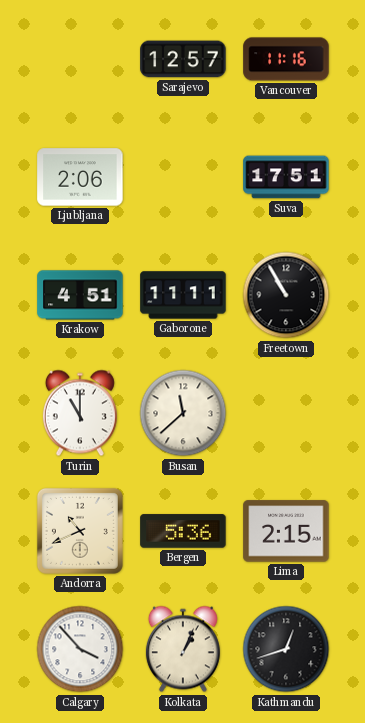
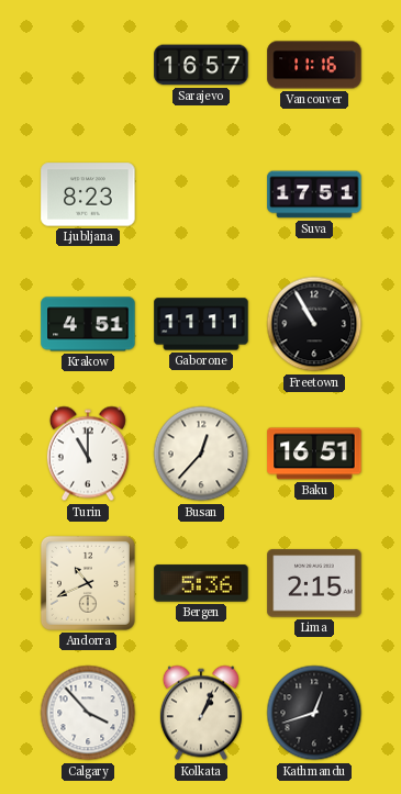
Sarajevo: 12:57 -> 16:57 (201, 65)
Ljubljana: 2:06 -> 8:23 (88, 194)
Busan: 11:38 -> 12:37 (201, 454)
Baku: none -> 16:51 (314, 454)
